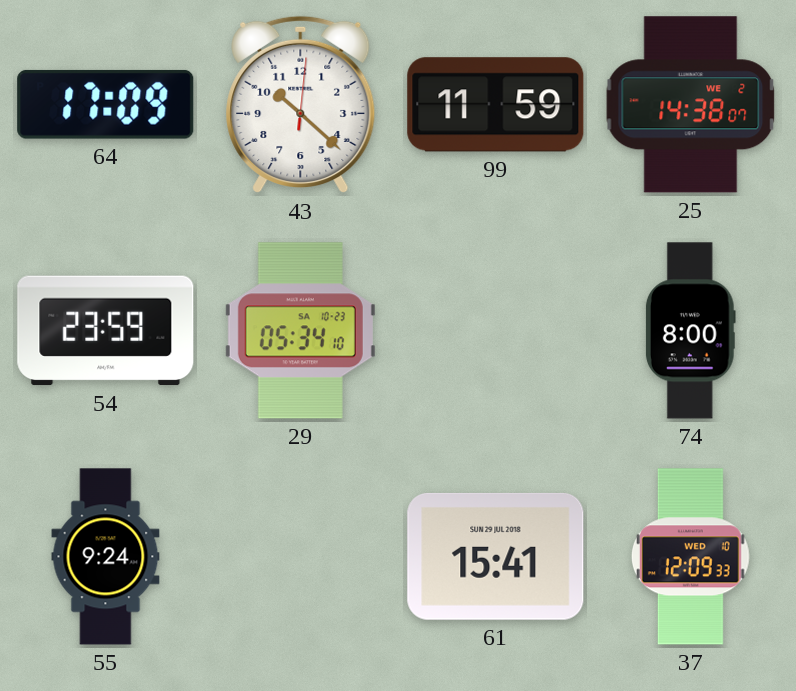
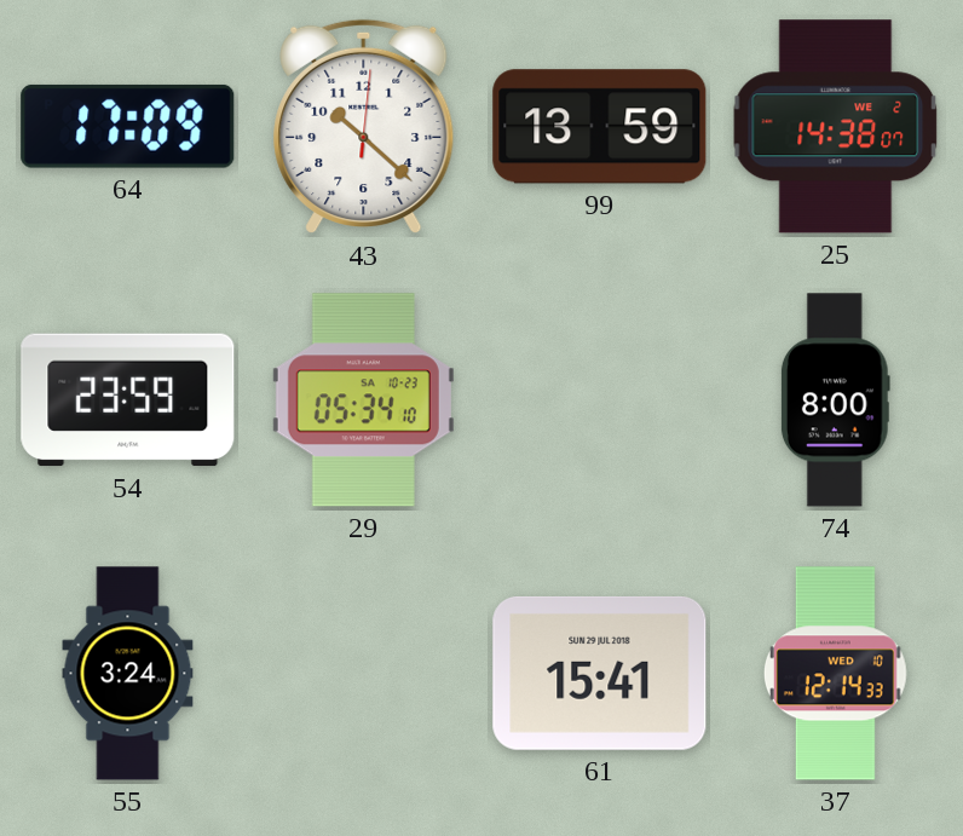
99: 11:59 -> 13:59 (600, 127)
55: 9:24 -> 3:24 (128, 674)
37: 12:09 -> 12:14 (835, 674)
